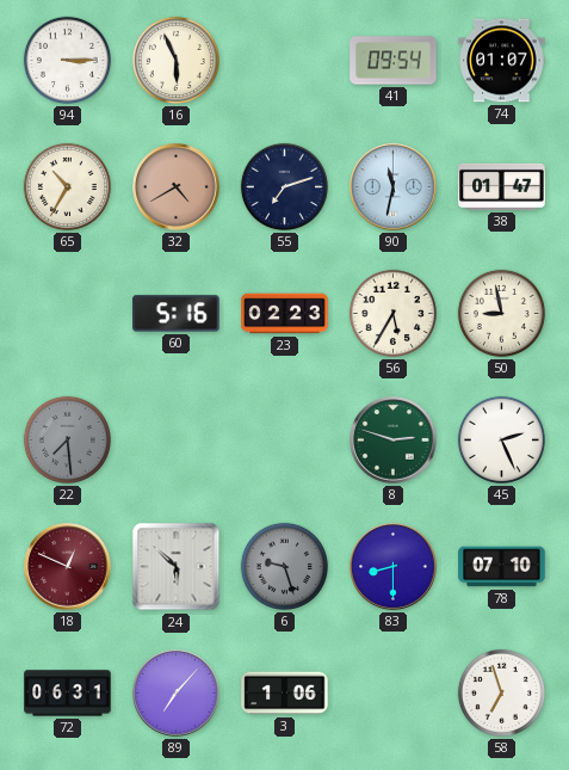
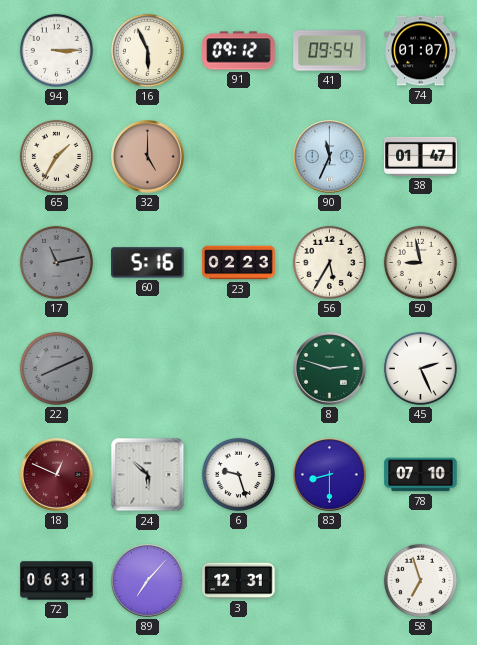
91: none -> 09:12 (239, 51)
65: 10:35 -> 1:35 (56, 156)
32: 4:40 -> 5:00 (148, 157)
55: 7:12 -> none (284, 186)
90: 11:32 -> 11:34 (330, 157)
17: none -> 11:13 (56, 262)
22: 7:29 -> 8:11 (56, 368)
6 dial: grey -> white (238, 474)
3: 1:06 -> 12:31 (239, 581)
